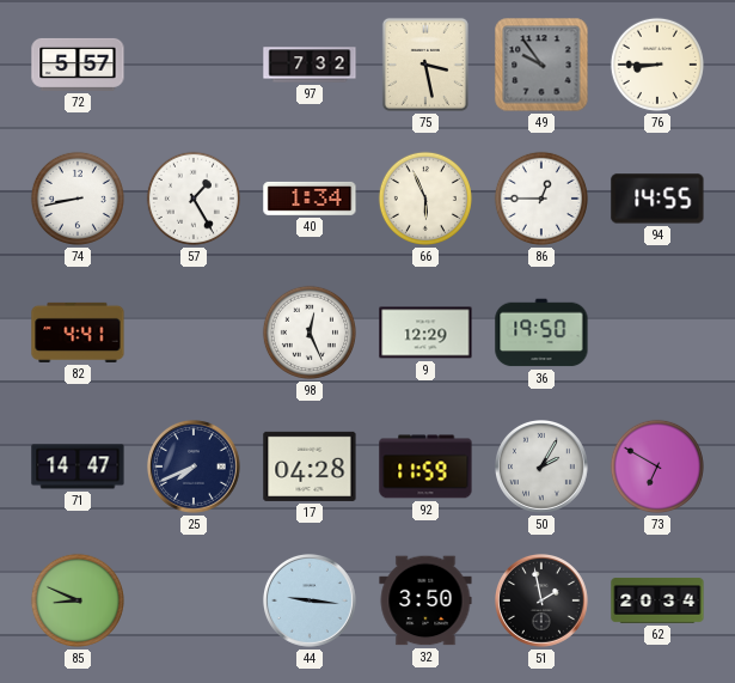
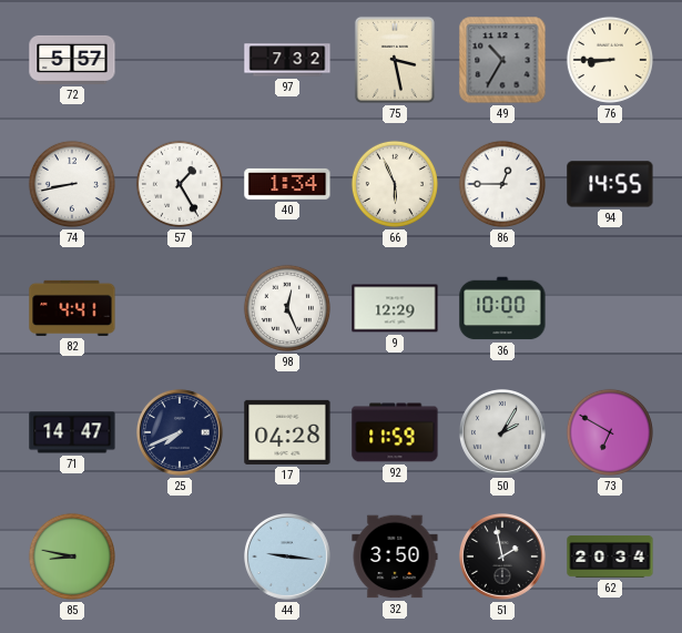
49: 9:54 -> 10:35 (502, 60)
36: 19:50 -> 10:00 (502, 308)
85: 8:49 -> 8:47 (72, 557)
